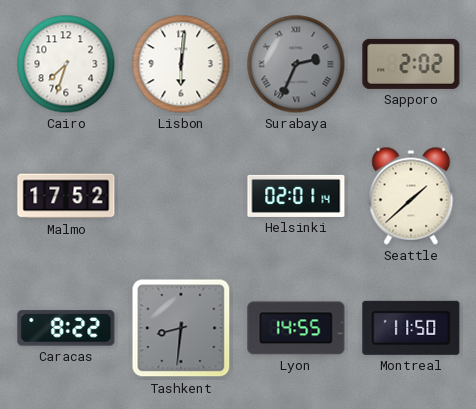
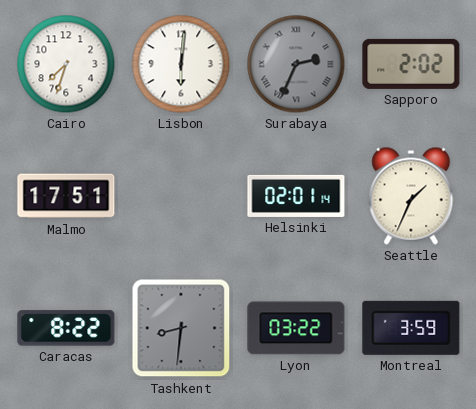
Malmo: 17:52 -> 17:51 (66, 196)
Seattle: 1:38 -> 1:34 (411, 196)
Lyon: 14:55 -> 03:22 (296, 328)
Montreal: 11:50 -> 3:59 (411, 328)
